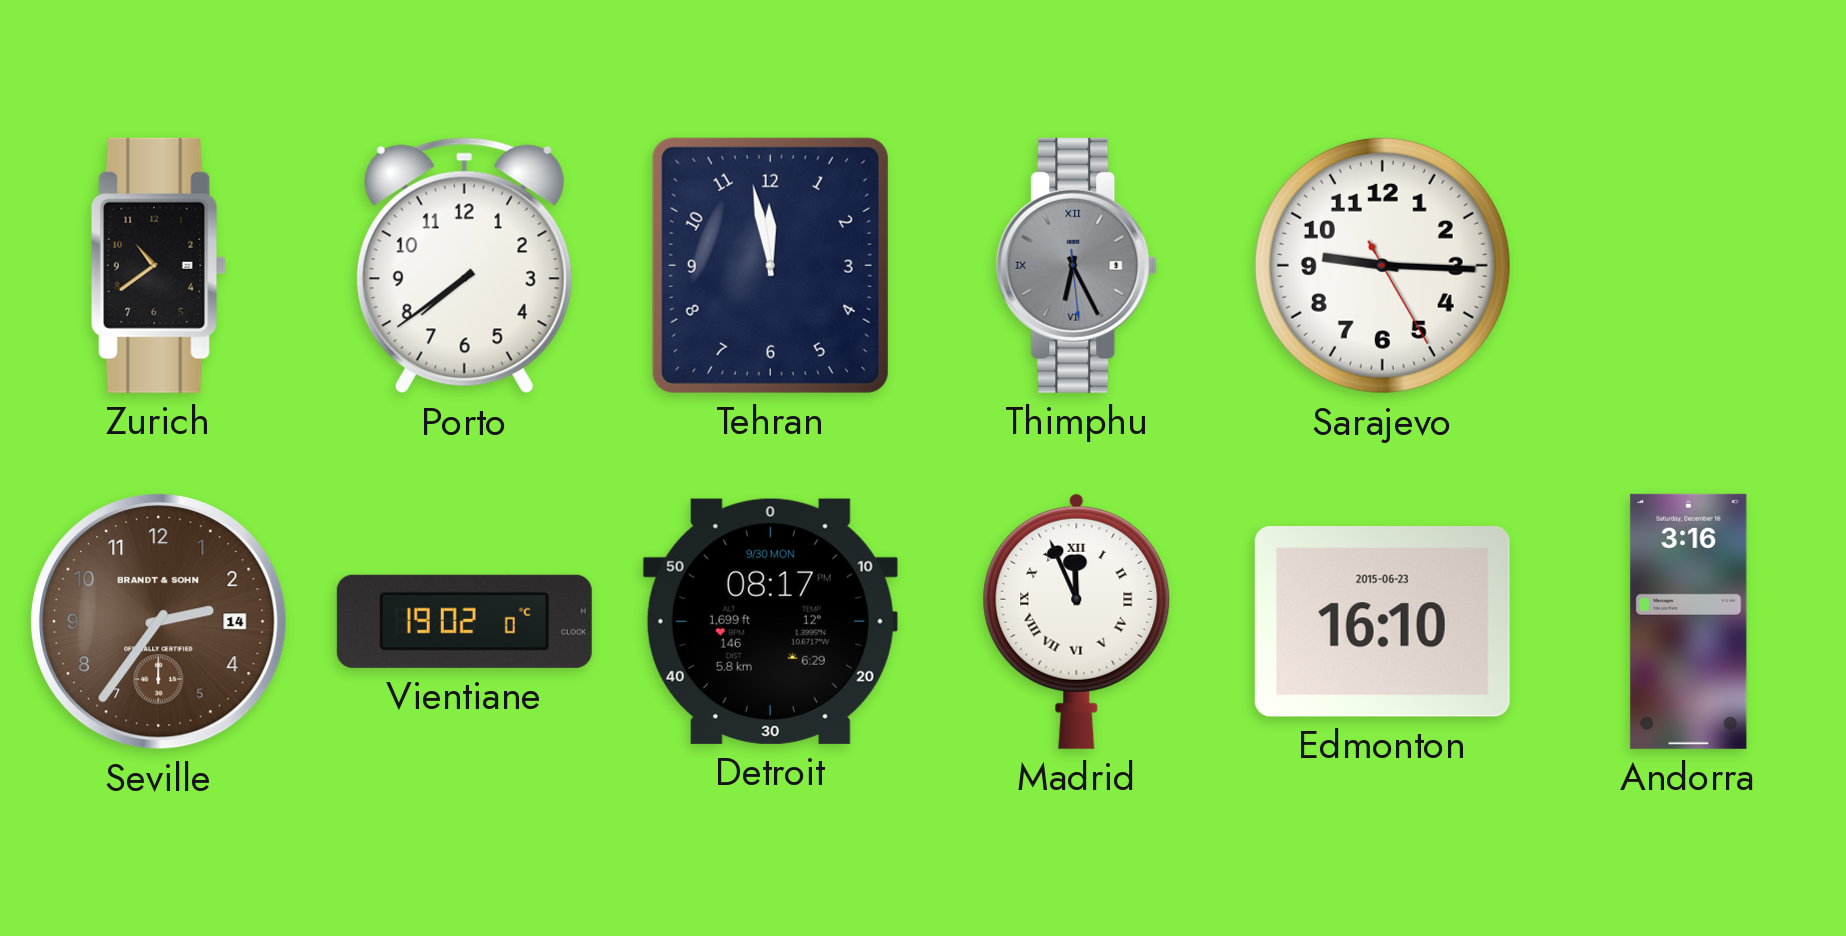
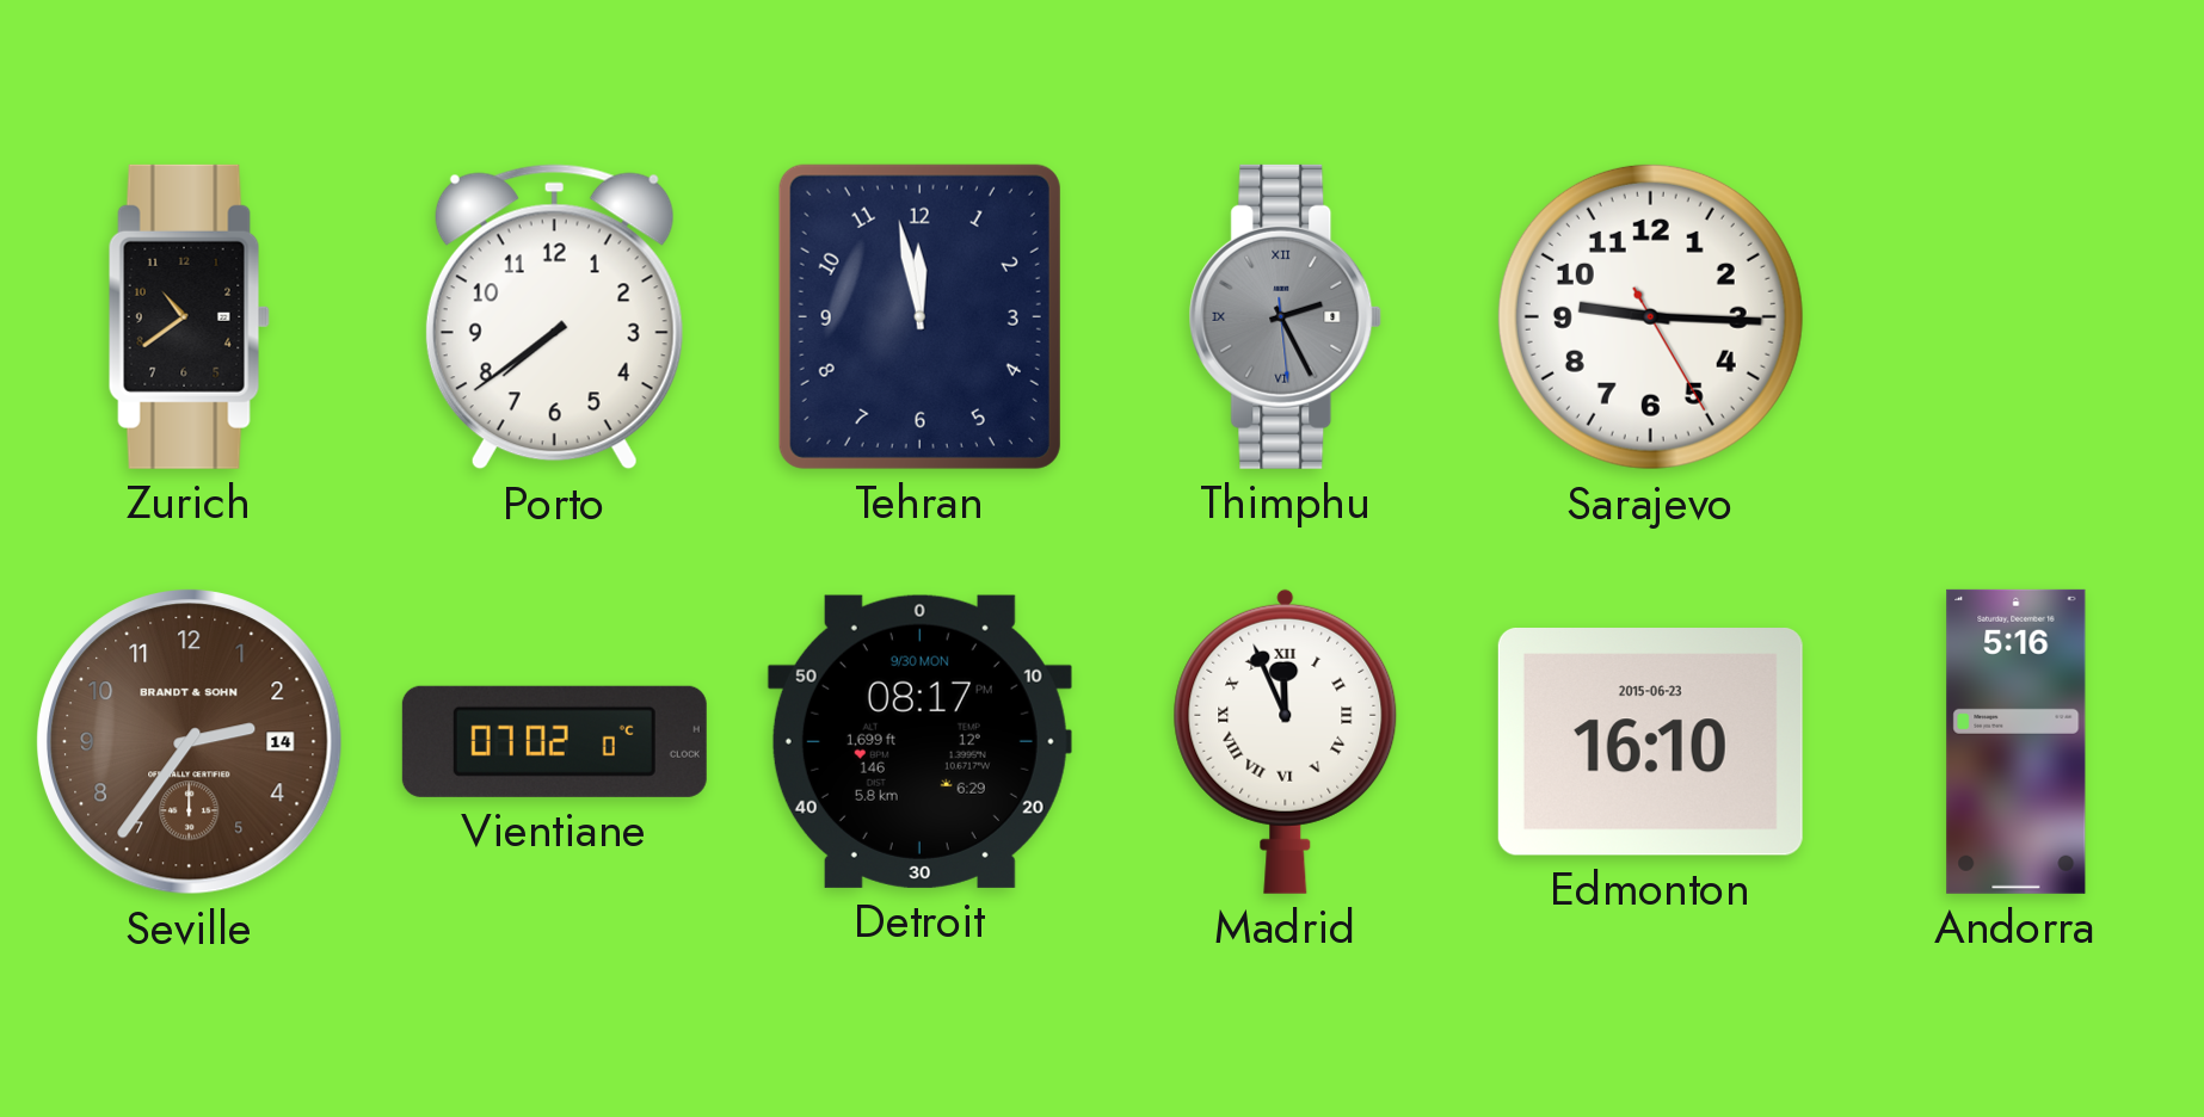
Thimphu: 6:25 -> 2:25 (1286, 316)
Vientiane: 19:02 -> 07:02 (554, 741)
Andorra: 3:16 -> 5:16 (2017, 741)
